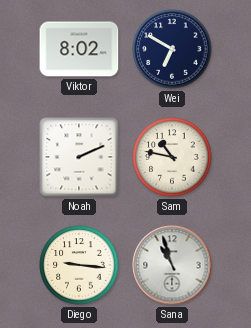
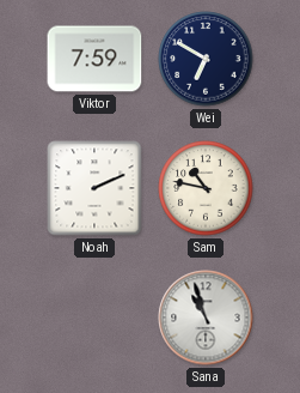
Viktor: 8:02 -> 7:59 (94, 59)
Diego: 9:16 -> none (79, 265)
